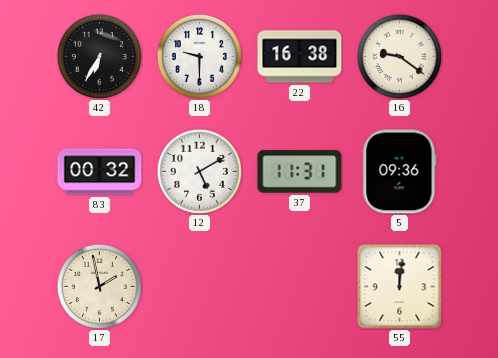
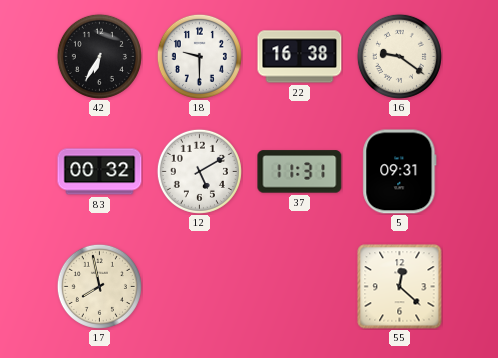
5: 09:36 -> 09:31 (400, 172)
17: 1:58 -> 7:58 (99, 286)
55: 12:01 -> 12:22 (400, 287)
